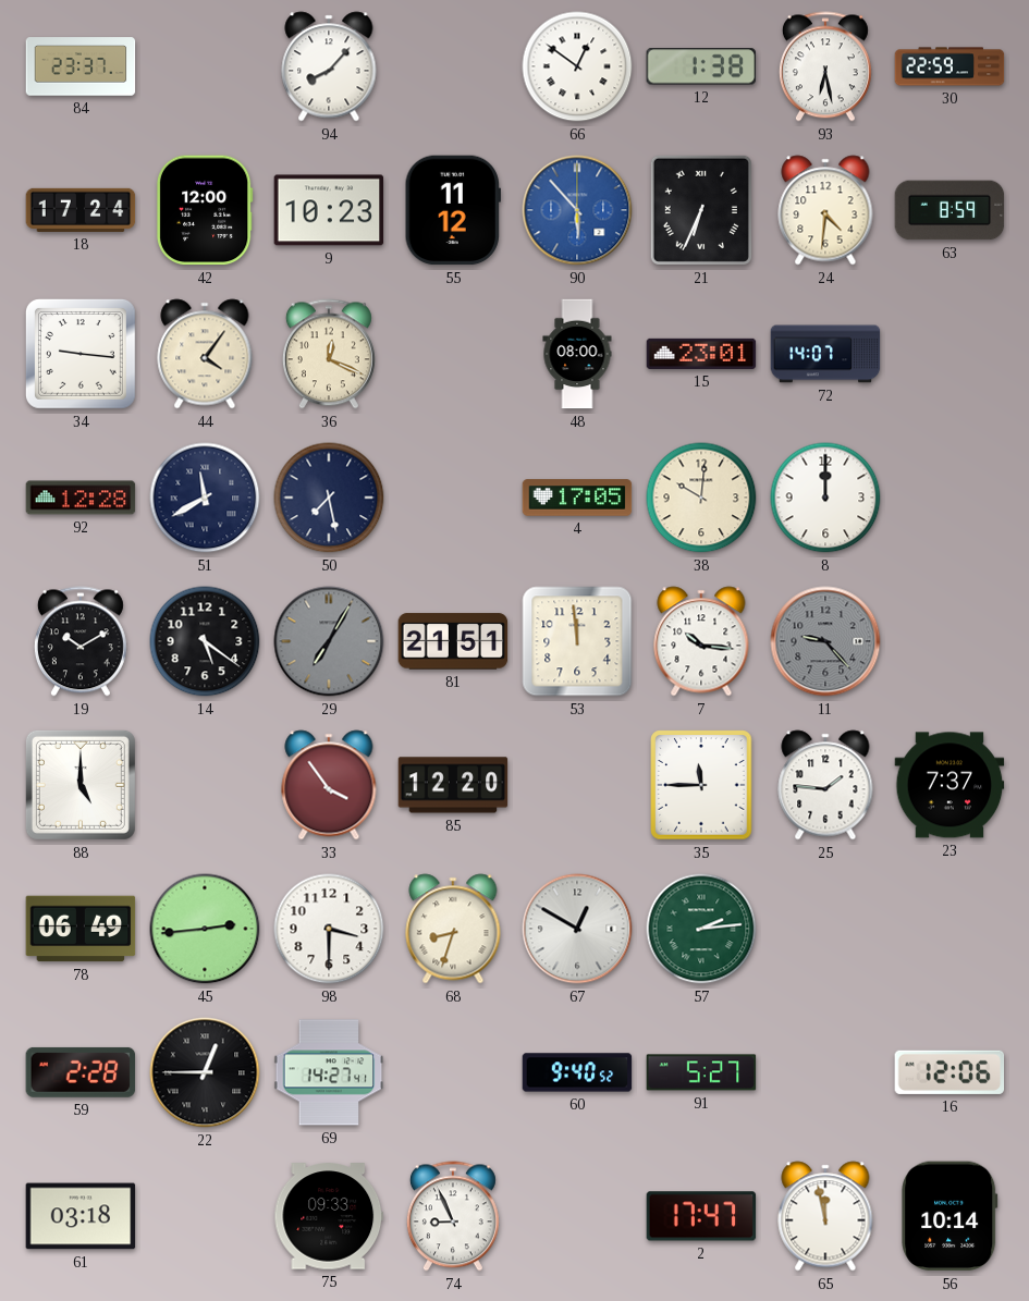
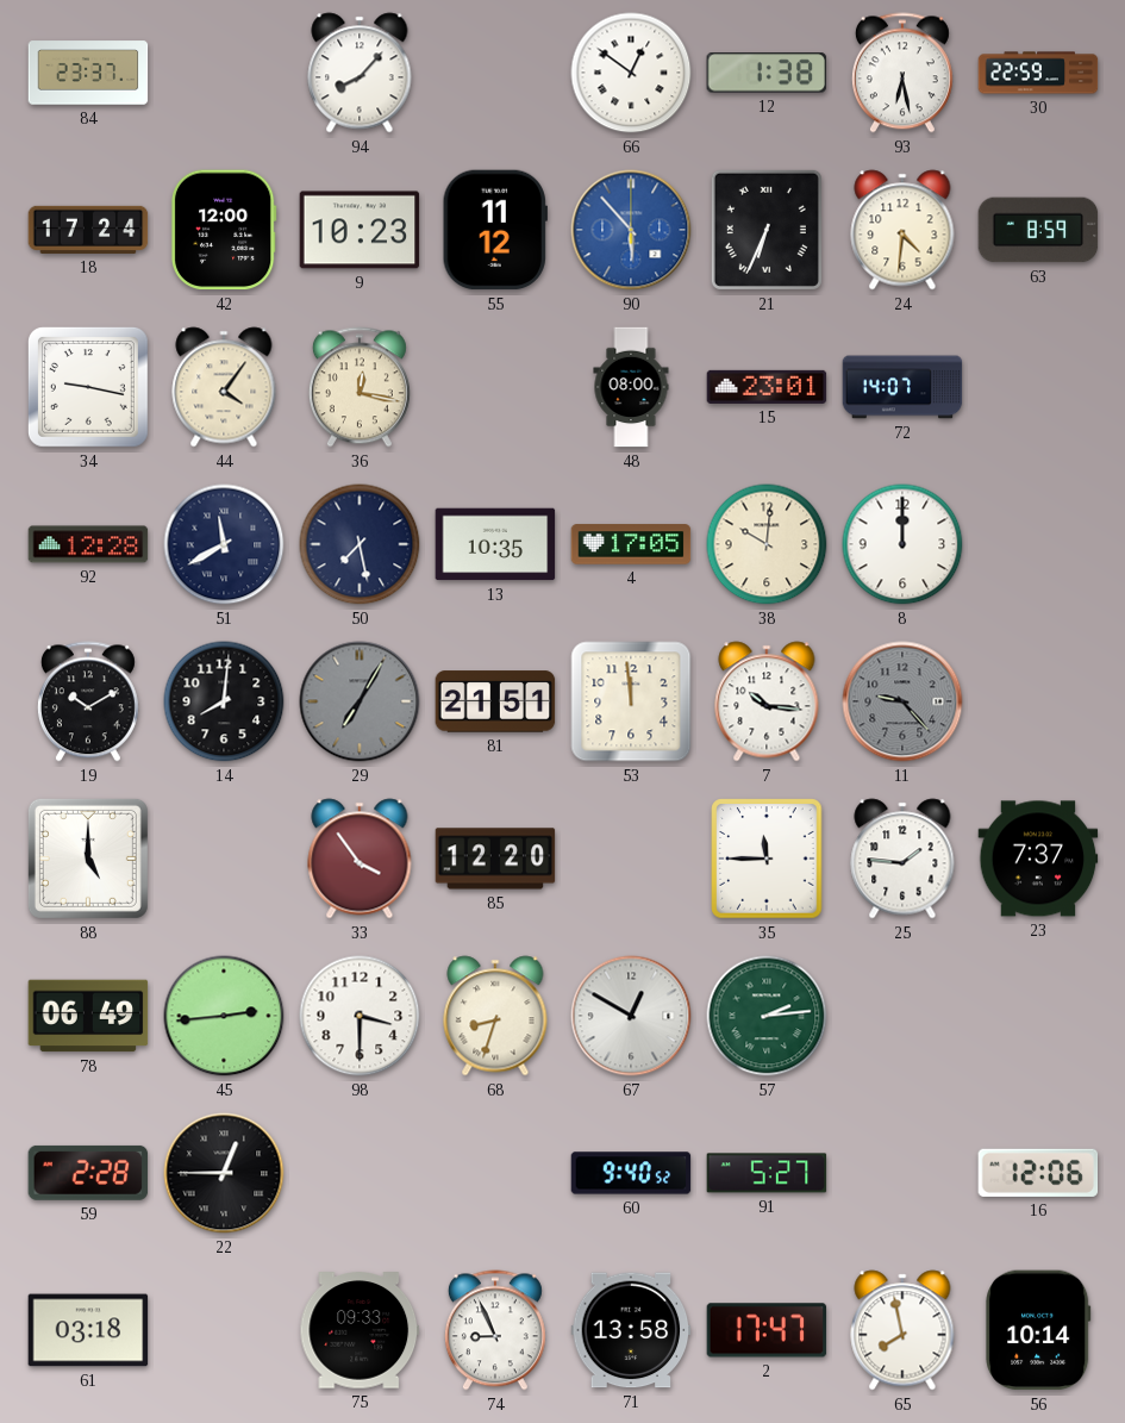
34: 9:16 -> 9:17 (88, 387)
36: 12:19 -> 12:17 (360, 387)
13: none -> 10:35 (495, 544)
14: 5:21 -> 8:01 (224, 701)
69: 14:27 -> none (329, 1072)
71: none -> 13:58 (631, 1330)
65: 11:58 -> 7:58 (902, 1330)
